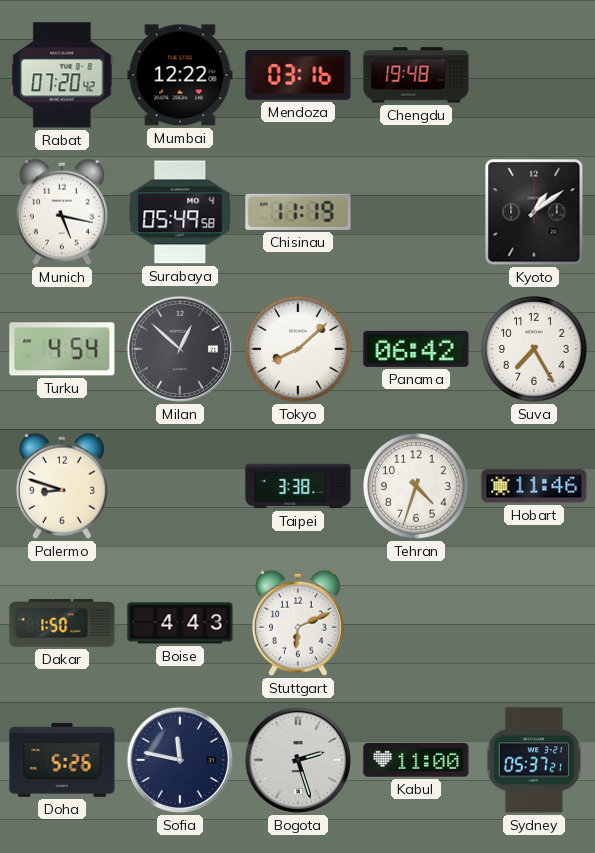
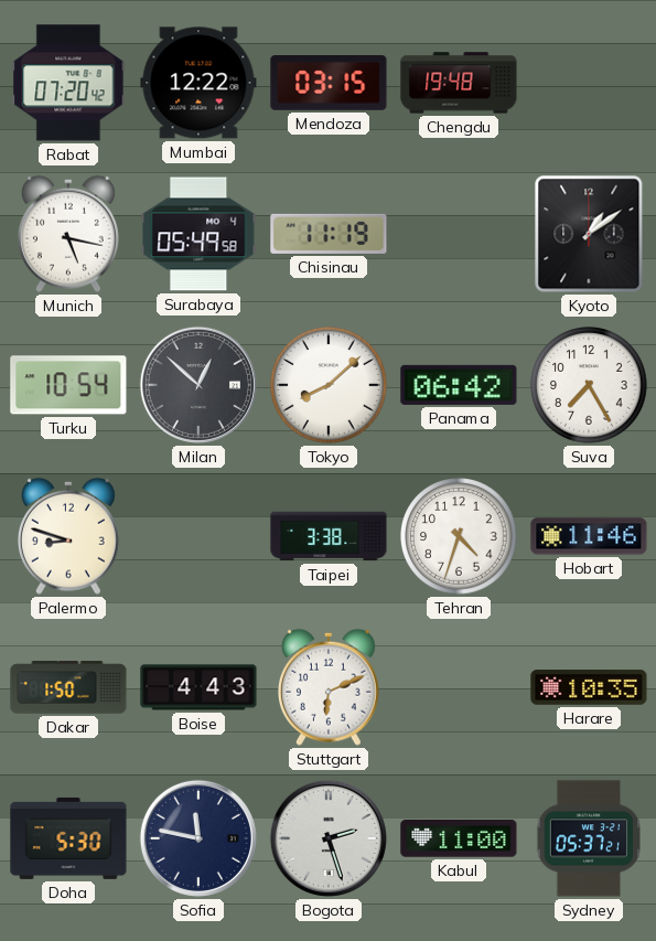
Mendoza: 03:16 -> 03:15 (329, 83)
Turku: 4:54 -> 10:54 (68, 385)
Harare: none -> 10:35 (589, 687)
Doha: 5:26 -> 5:30 (68, 838)
